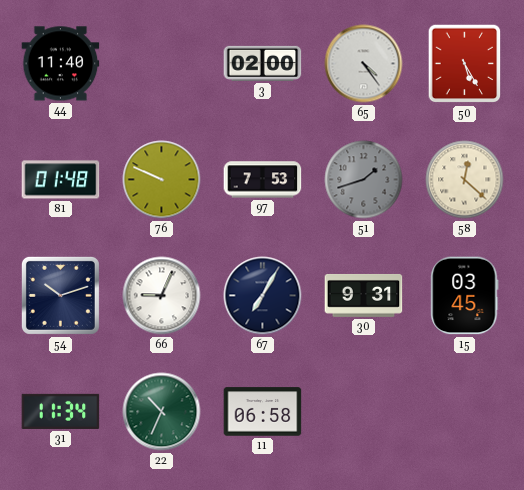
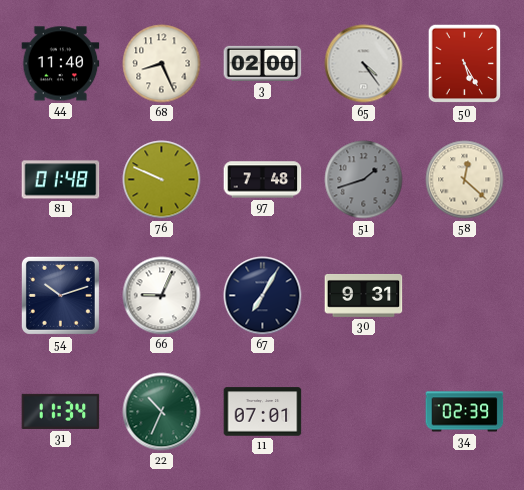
68: none -> 8:26 (162, 64)
97: 7:53 -> 7:48 (263, 180)
15: 03:45 -> none (465, 296)
11: 06:58 -> 07:01 (263, 412)
34: none -> 02:39 (465, 412)
